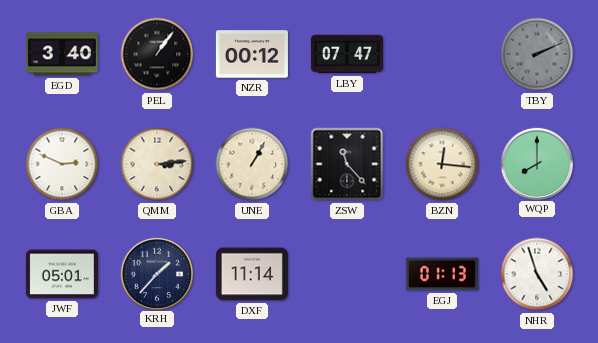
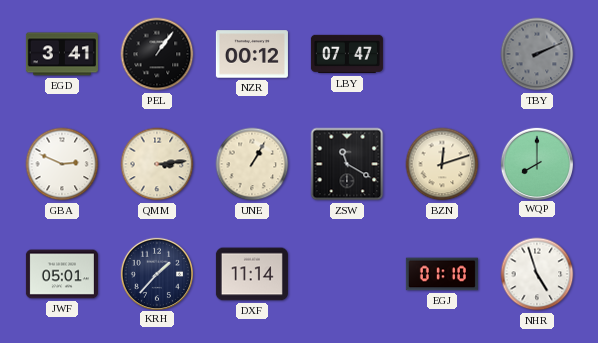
EGD: 3:40 -> 3:41 (62, 54)
ZSW: 11:23 -> 11:20 (347, 164)
BZN: 12:16 -> 12:12 (442, 164)
EGJ: 01:13 -> 01:10 (442, 274)
